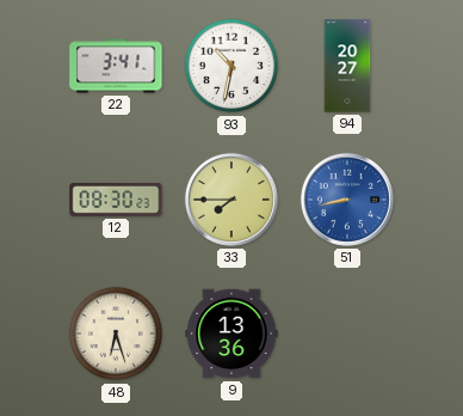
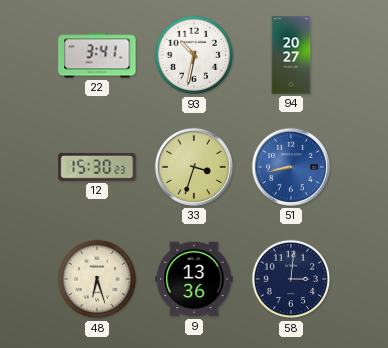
12: 08:30 -> 15:30 (97, 167)
33: 7:45 -> 3:33 (194, 167)
58: none -> 3:01 (291, 279)
